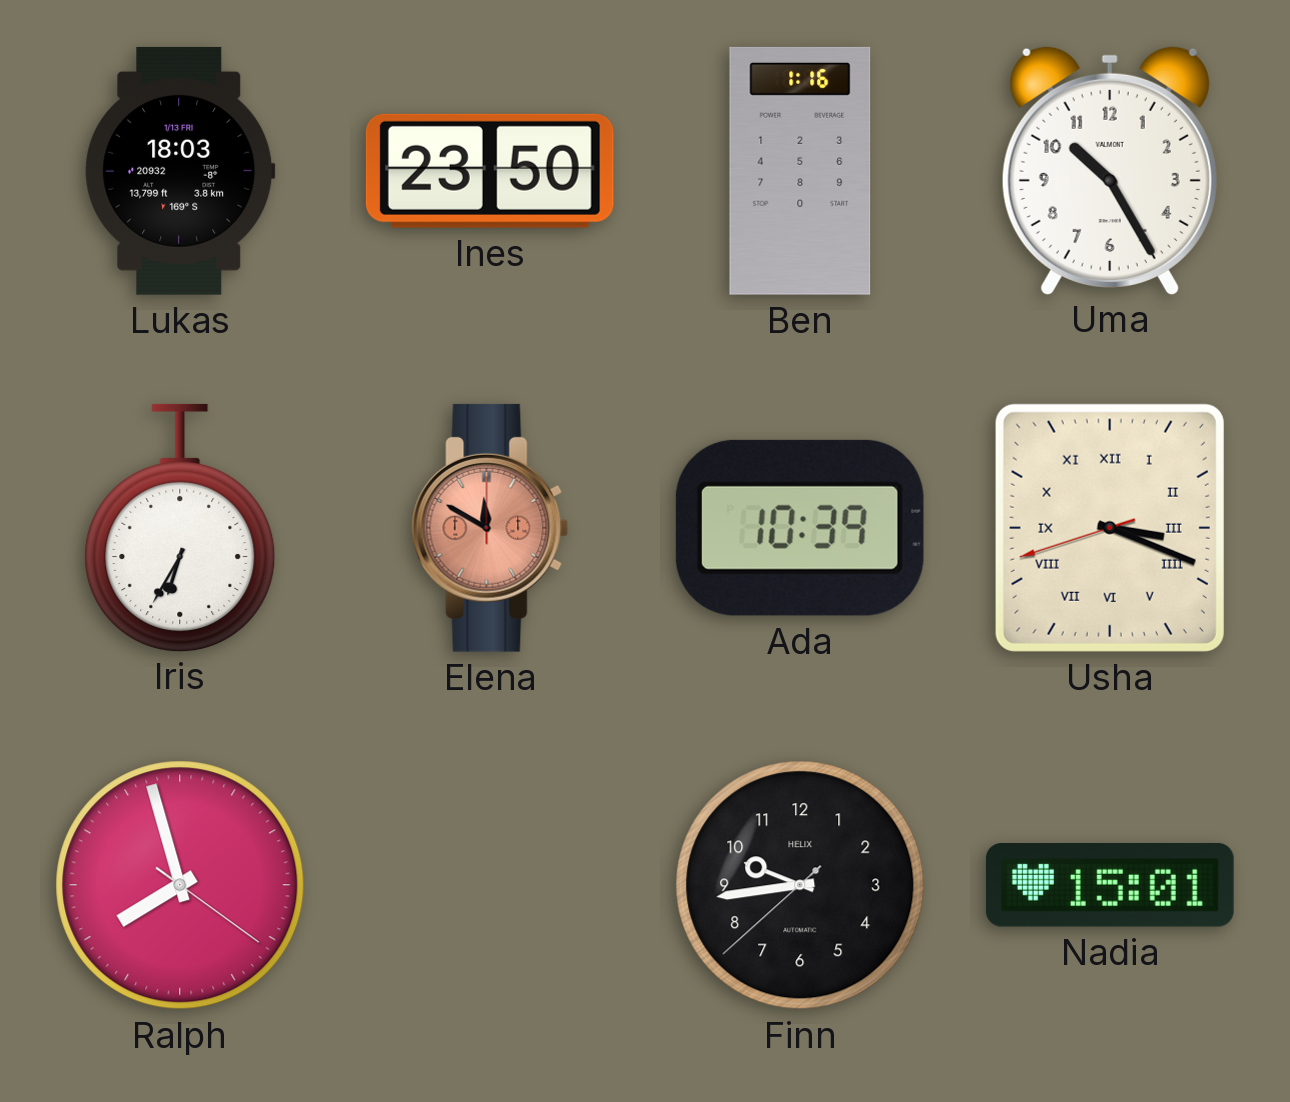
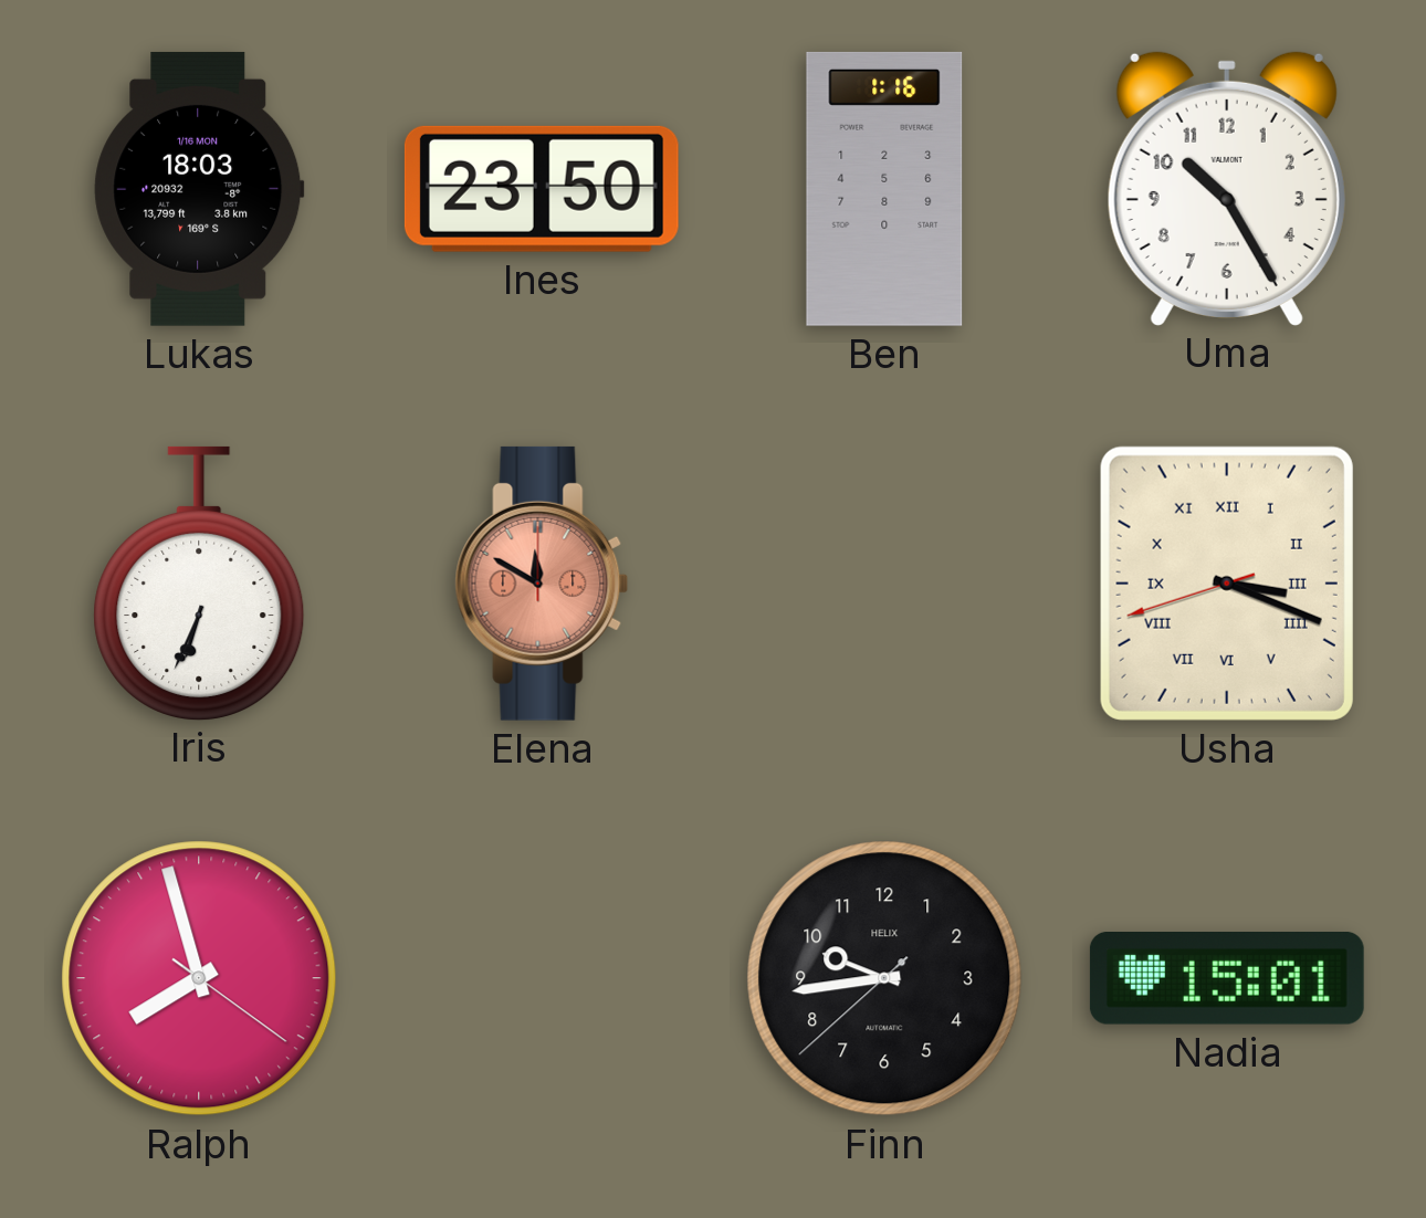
Lukas date: 1/13 FRI -> 1/16 MON (199, 189)
Iris: 6:35 -> 6:34 (199, 582)
Ada: 10:39 -> none (800, 528)
